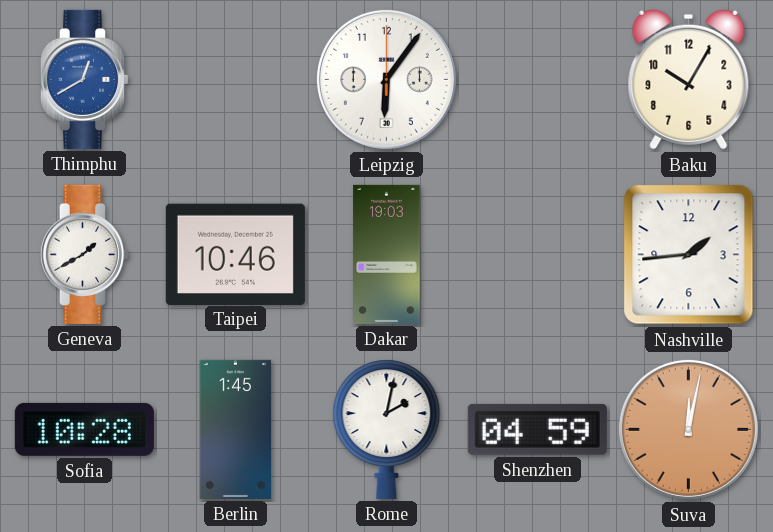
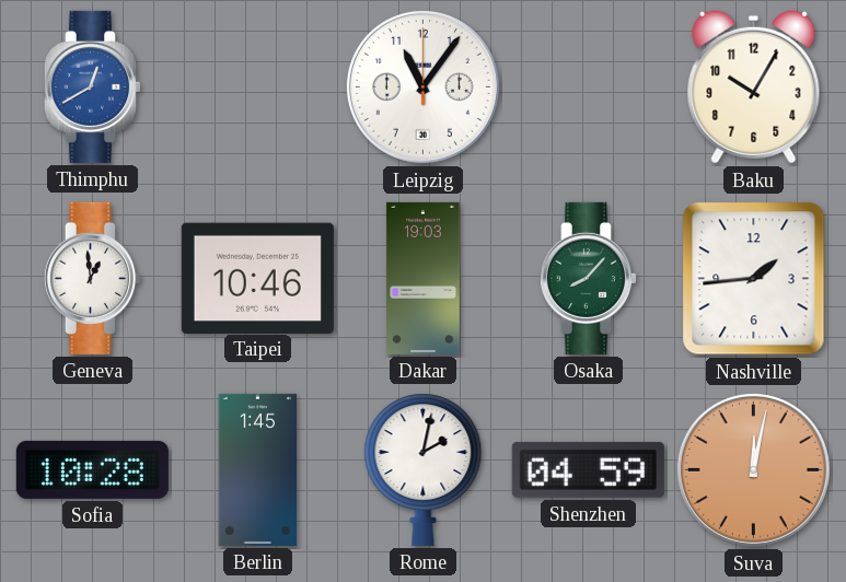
Leipzig: 6:06 -> 11:06 (422, 86)
Geneva: 1:40 -> 12:59 (92, 278)
Osaka: none -> 8:07 (588, 278)
